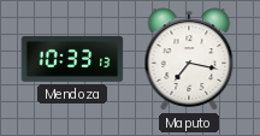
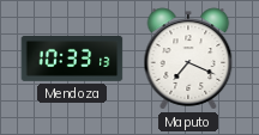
Maputo: 7:17 -> 7:19 (188, 59)
